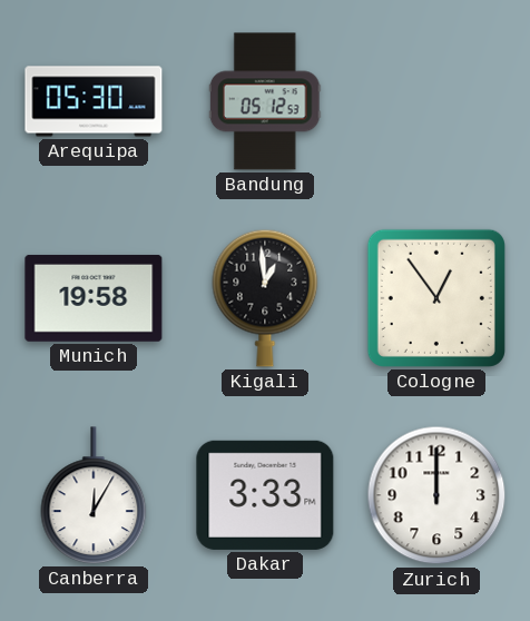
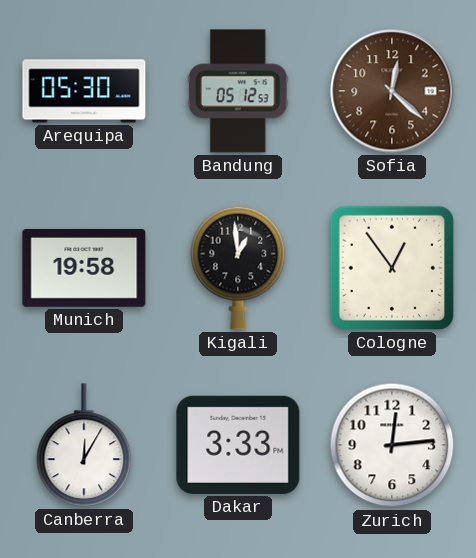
Sofia: none -> 12:22 (392, 91)
Zurich: 12:00 -> 12:14 (392, 445)
